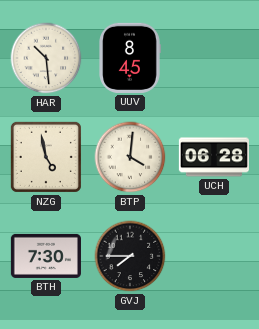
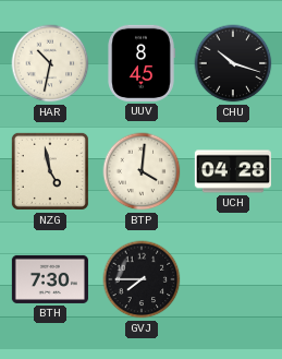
HAR: 10:29 -> 10:32 (50, 63)
CHU: none -> 10:18 (233, 63)
UCH: 06:28 -> 04:28 (233, 171)
